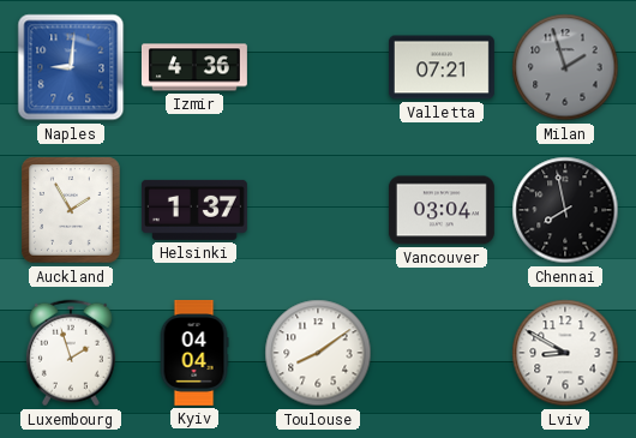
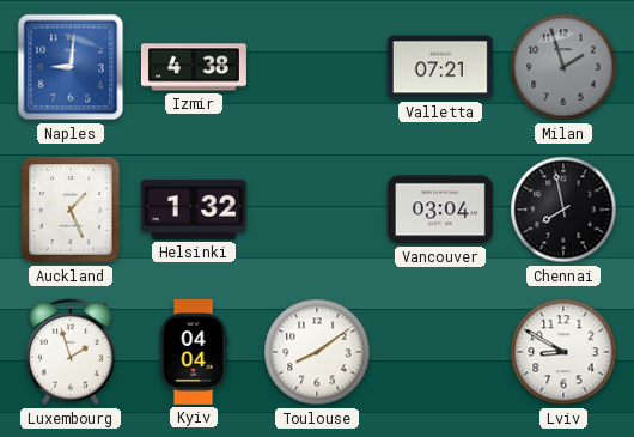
Izmir: 4:36 -> 4:38 (194, 67)
Auckland: 1:55 -> 1:26 (71, 210)
Helsinki: 1:37 -> 1:32 (194, 210)
